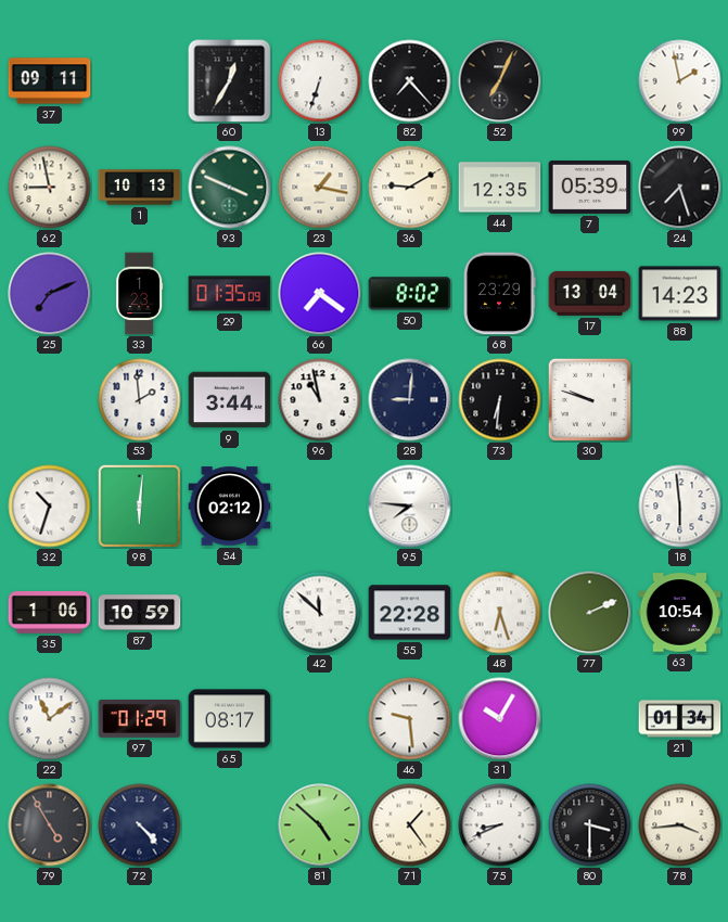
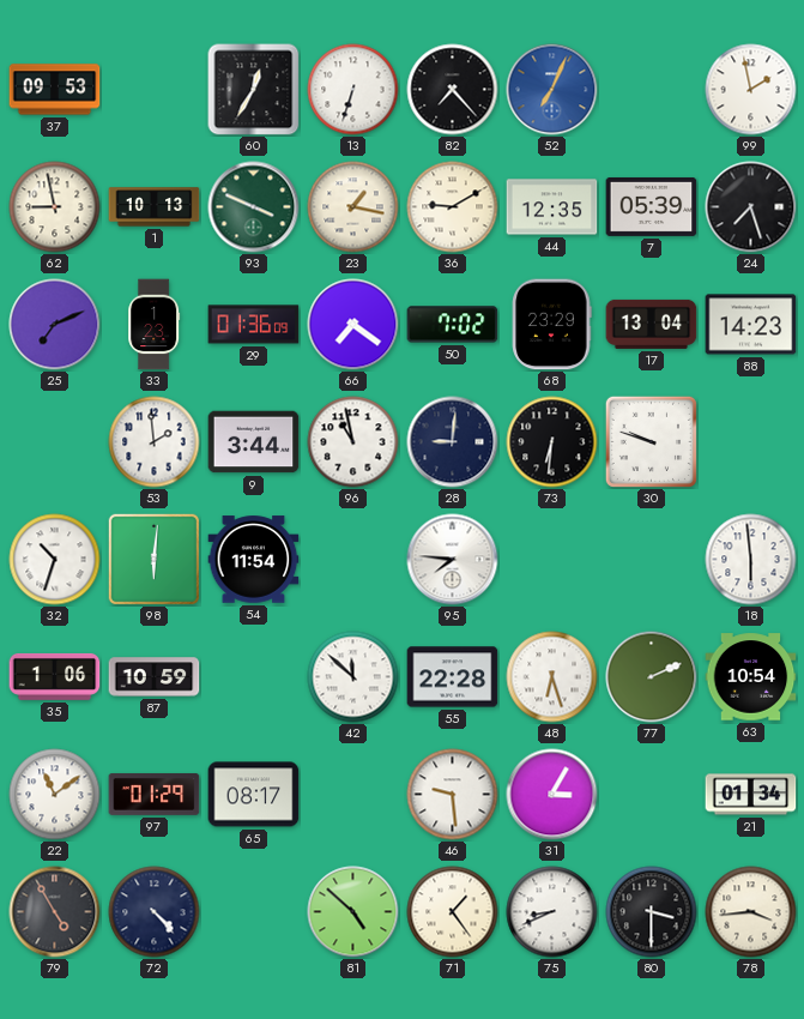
37: 09:11 -> 09:53 (55, 90)
52 dial: black -> blue (552, 90)
29: 01:35 -> 01:36 (254, 325)
50: 8:02 -> 7:02 (453, 325)
54: 02:12 -> 11:54 (254, 560)
31: 10:05 -> 3:05 (552, 795)
